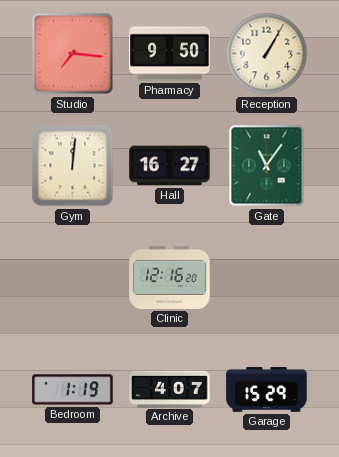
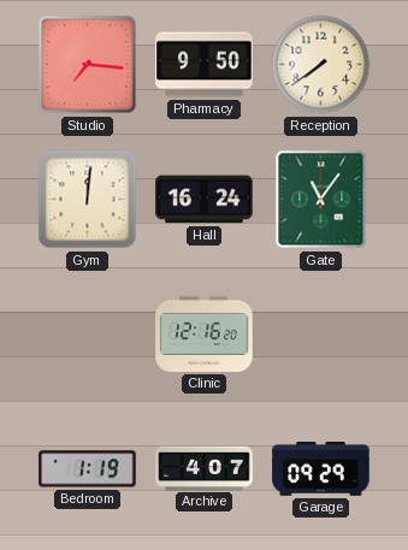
Reception: 1:05 -> 7:39 (321, 65)
Hall: 16:27 -> 16:24 (205, 200)
Garage: 15:29 -> 09:29 (321, 469)
